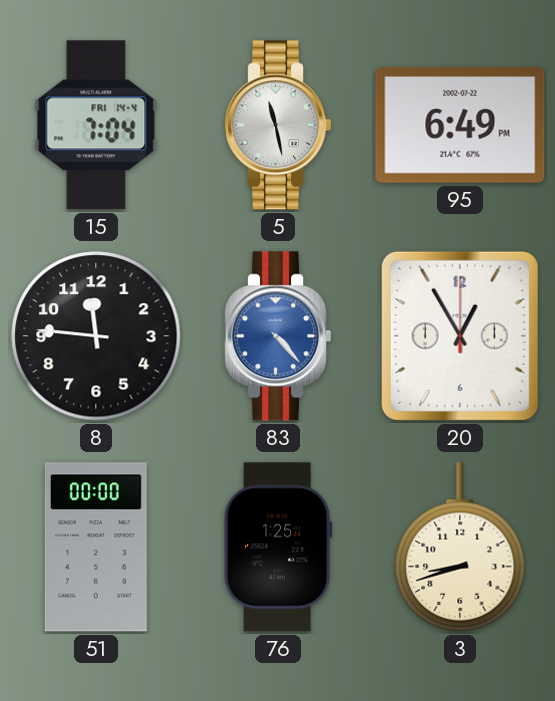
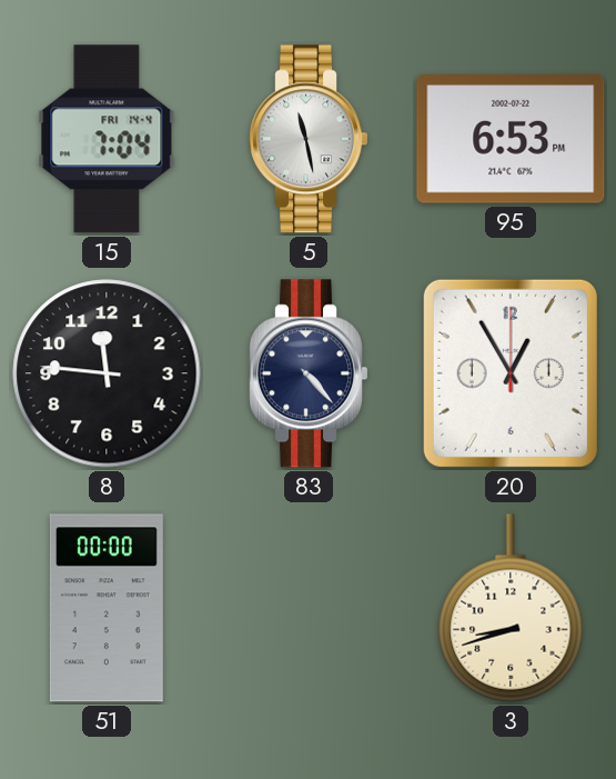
95: 6:49 -> 6:53 (511, 139)
83 dial: blue -> navy (307, 373)
76: 1:25 -> none (278, 547)
